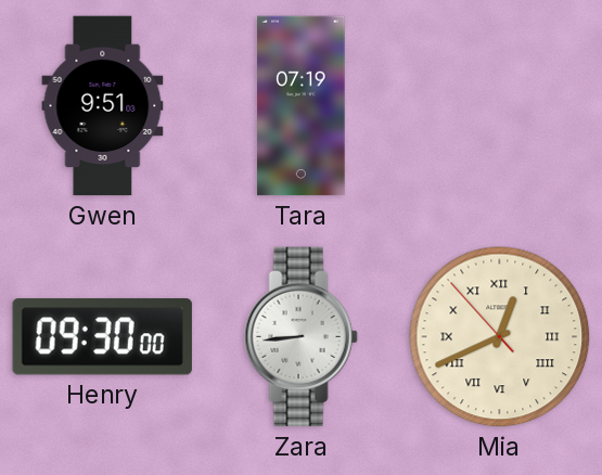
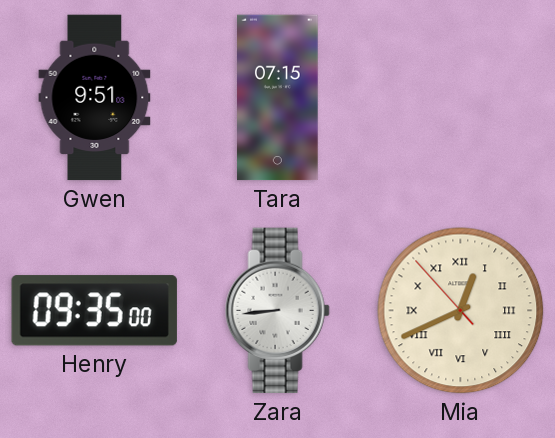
Tara: 07:19 -> 07:15 (278, 98)
Henry: 09:30 -> 09:35 (94, 311)
